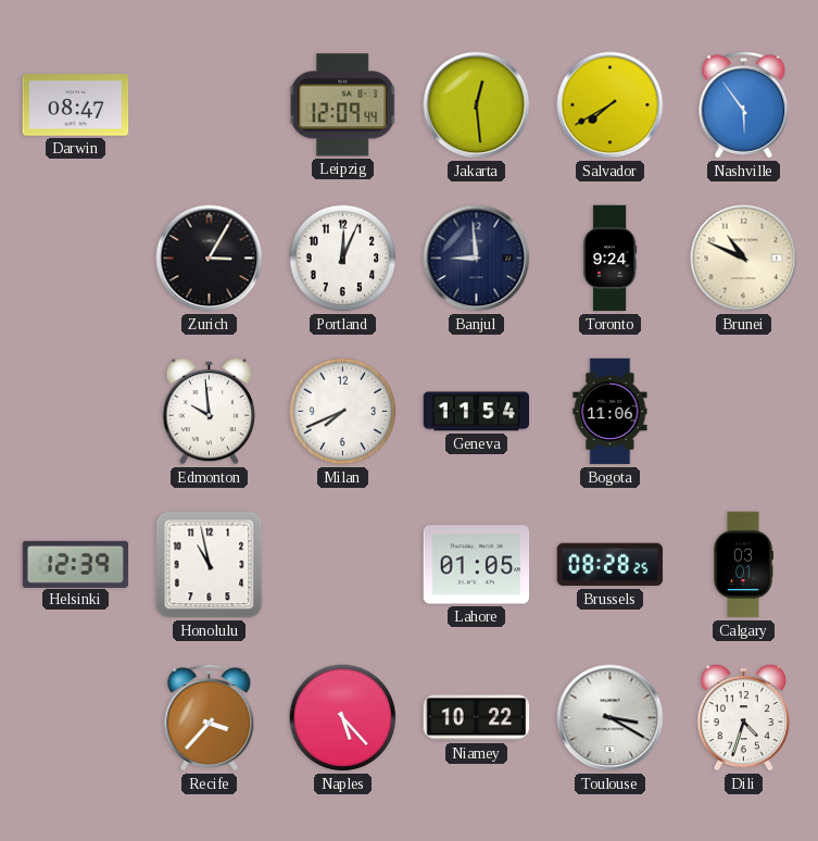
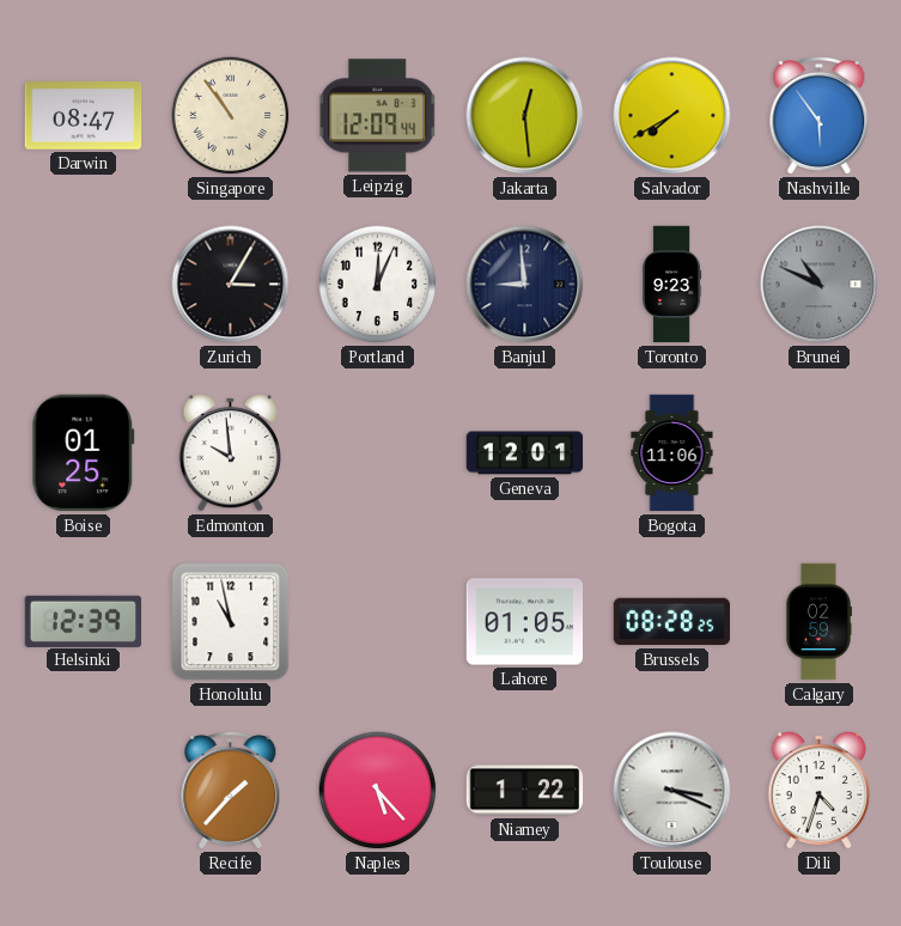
Singapore: none -> 10:54 (231, 116)
Toronto: 9:24 -> 9:23 (672, 285)
Brunei dial: cream -> grey (820, 285)
Boise: none -> 01:25 (84, 453)
Milan: 7:41 -> none (343, 412)
Geneva: 11:54 -> 12:01 (525, 453)
Calgary: 03:01 -> 02:59 (818, 622)
Recife: 3:37 -> 1:37 (231, 791)
Niamey: 10:22 -> 1:22 (525, 791)
Toulouse: 3:20 -> 3:19 (672, 791)
